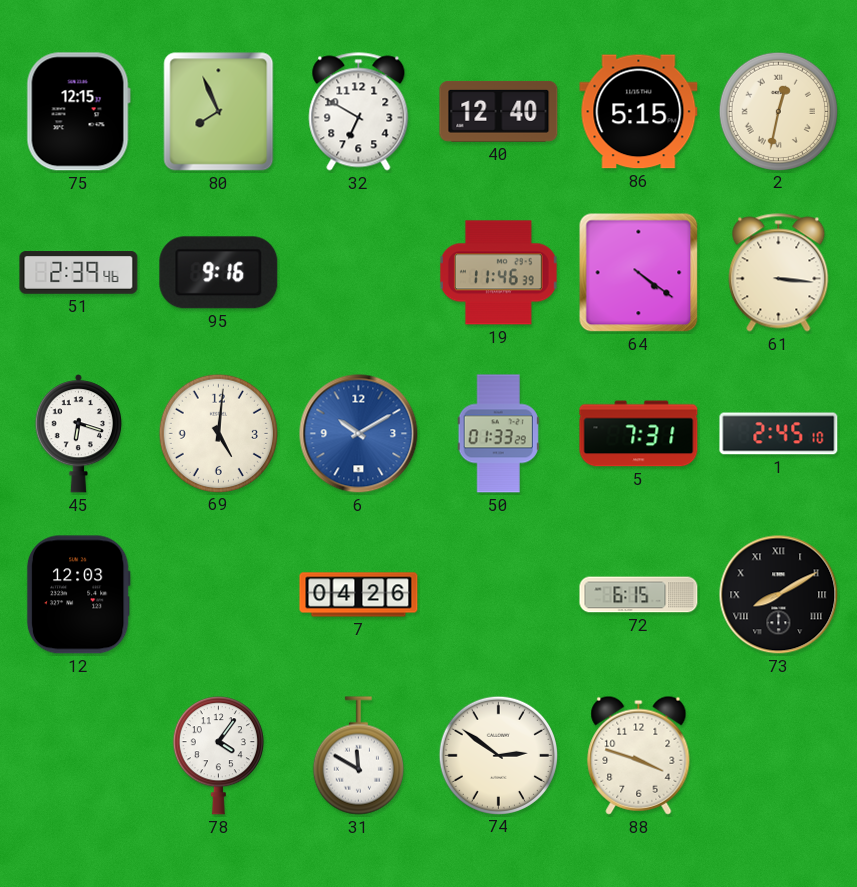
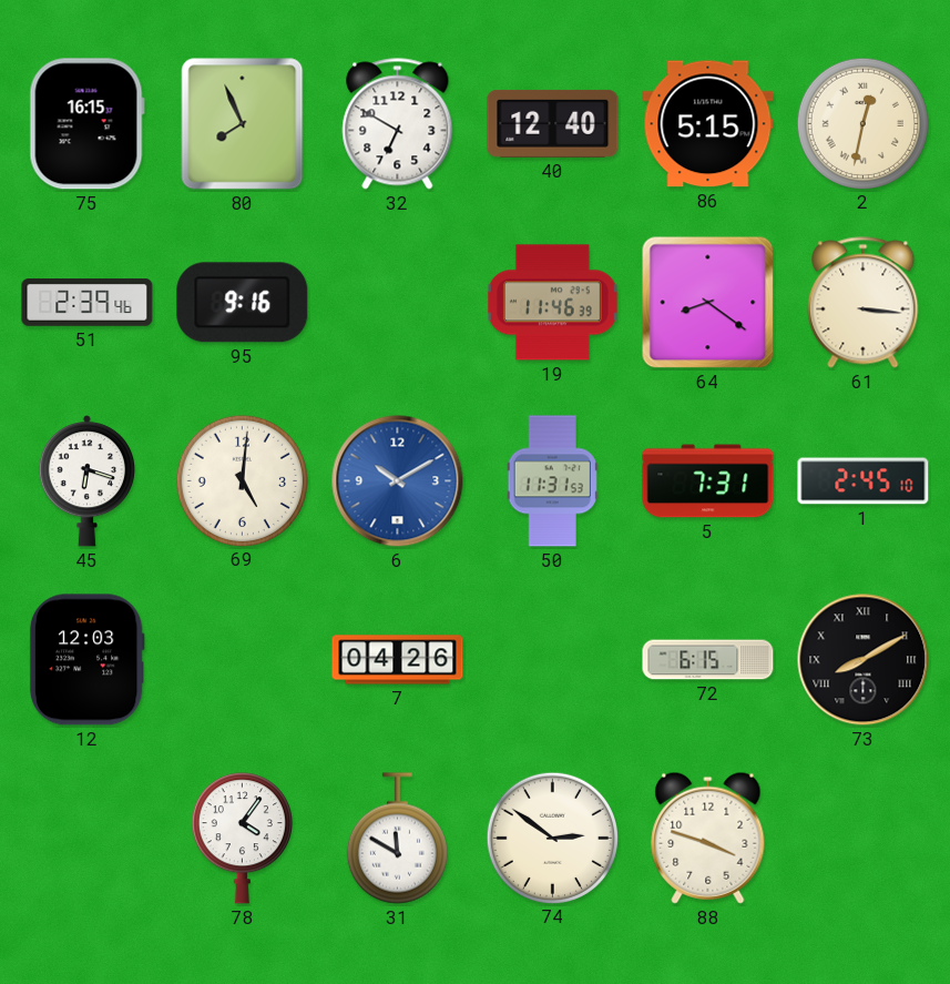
75: 12:15 -> 16:15 (86, 124)
64: 4:21 -> 8:21 (708, 303)
50: 01:33 -> 11:31 (552, 481)
